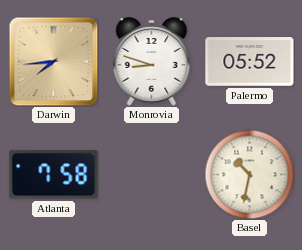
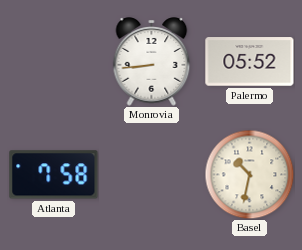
Darwin: 7:44 -> none (53, 61)
Monrovia: 8:48 -> 8:44 (152, 62)
